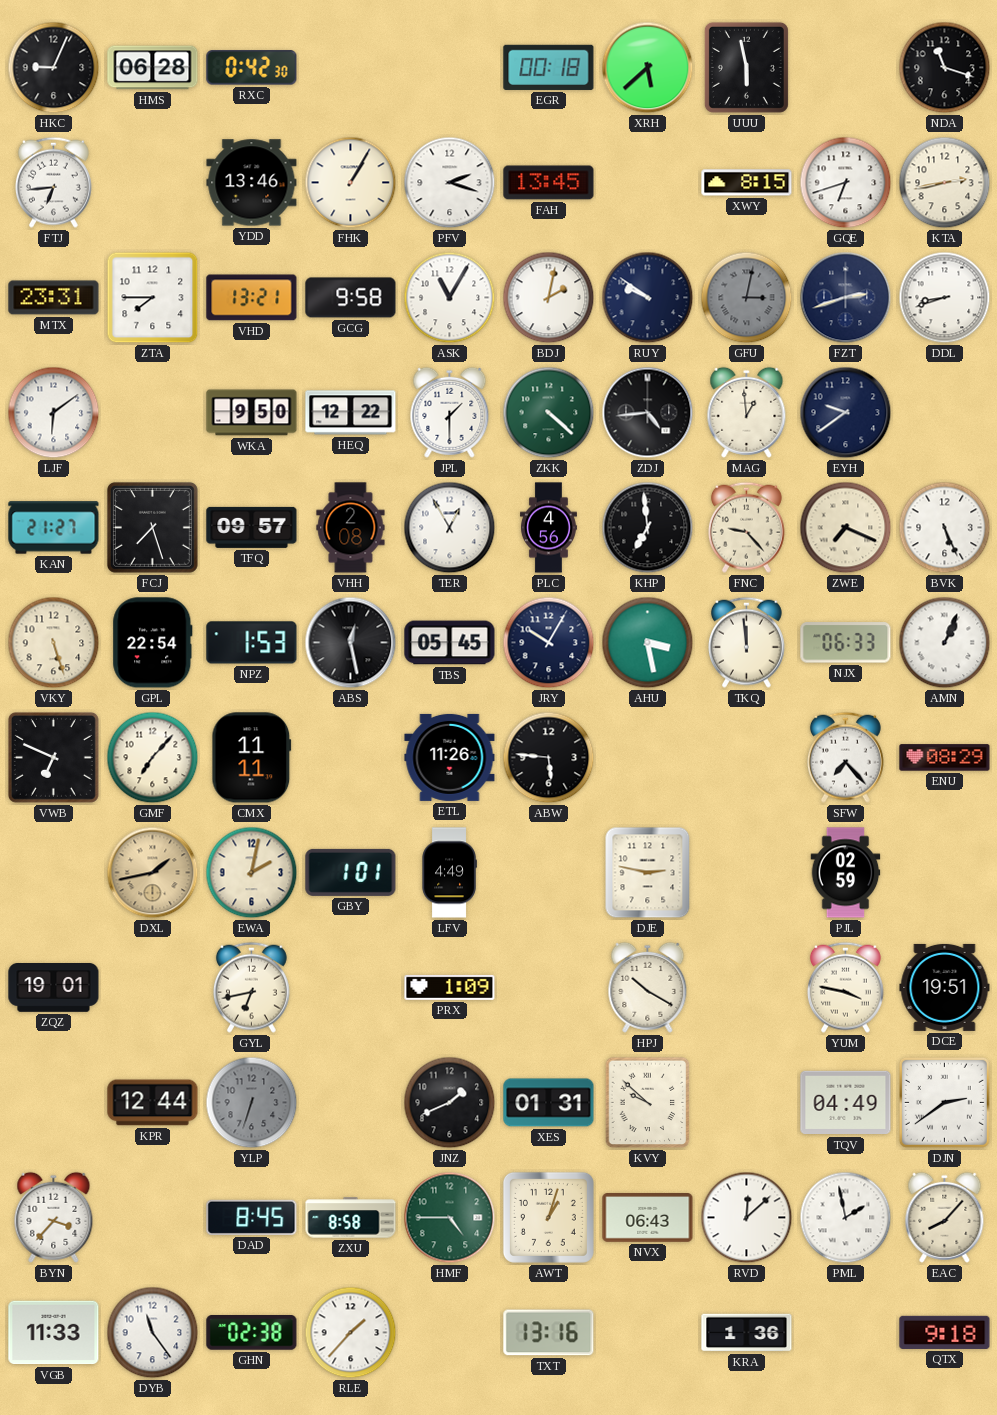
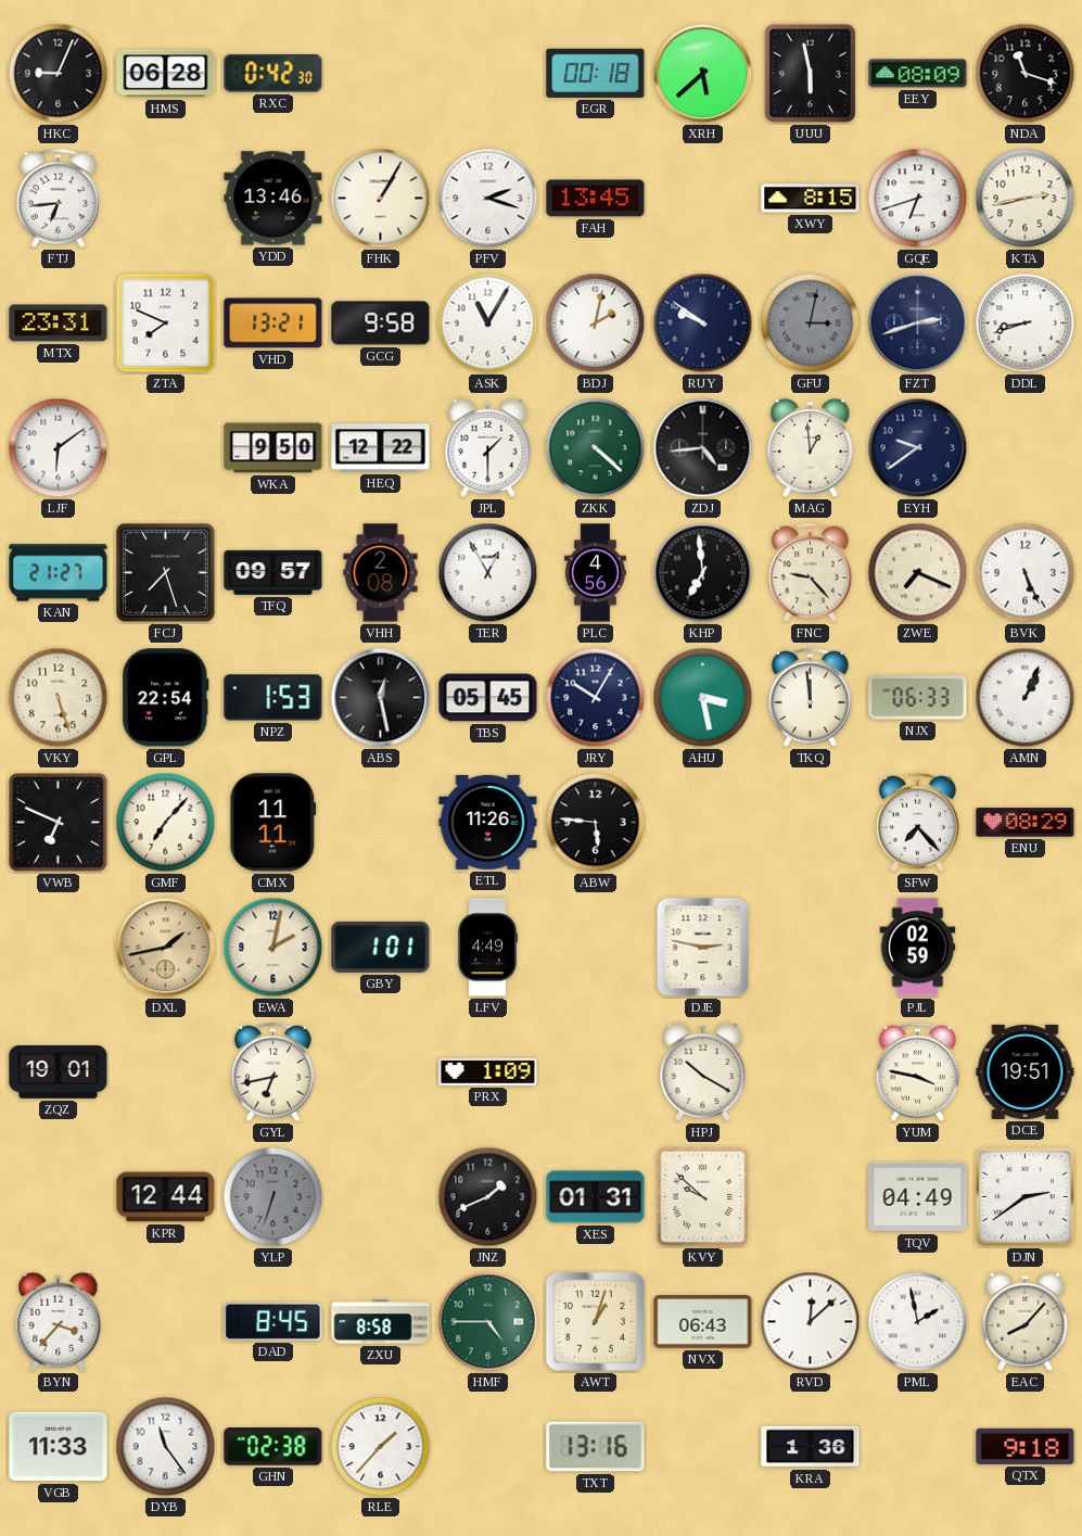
EEY: none -> 08:09 (918, 74)
ZTA: 7:45 -> 7:49 (166, 323)
